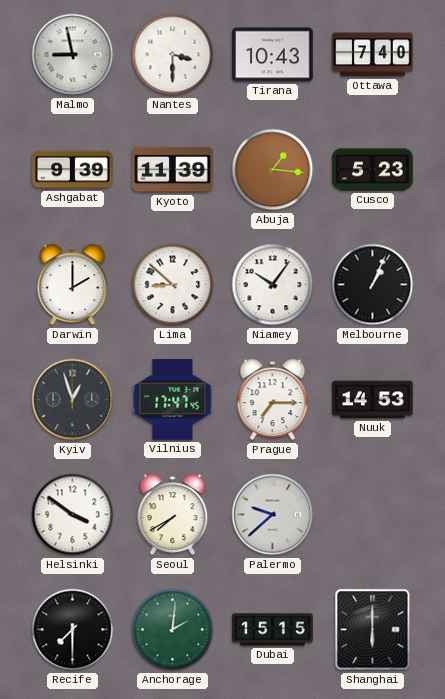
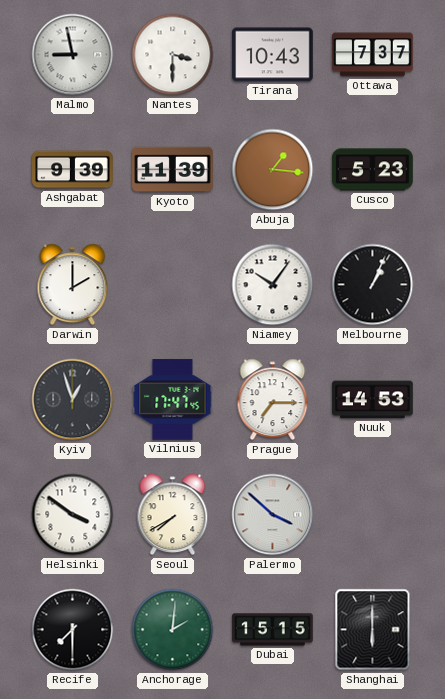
Ottawa: 7:40 -> 7:37 (373, 55)
Lima: 8:52 -> none (173, 285)
Palermo: 9:38 -> 3:52 (273, 515)
